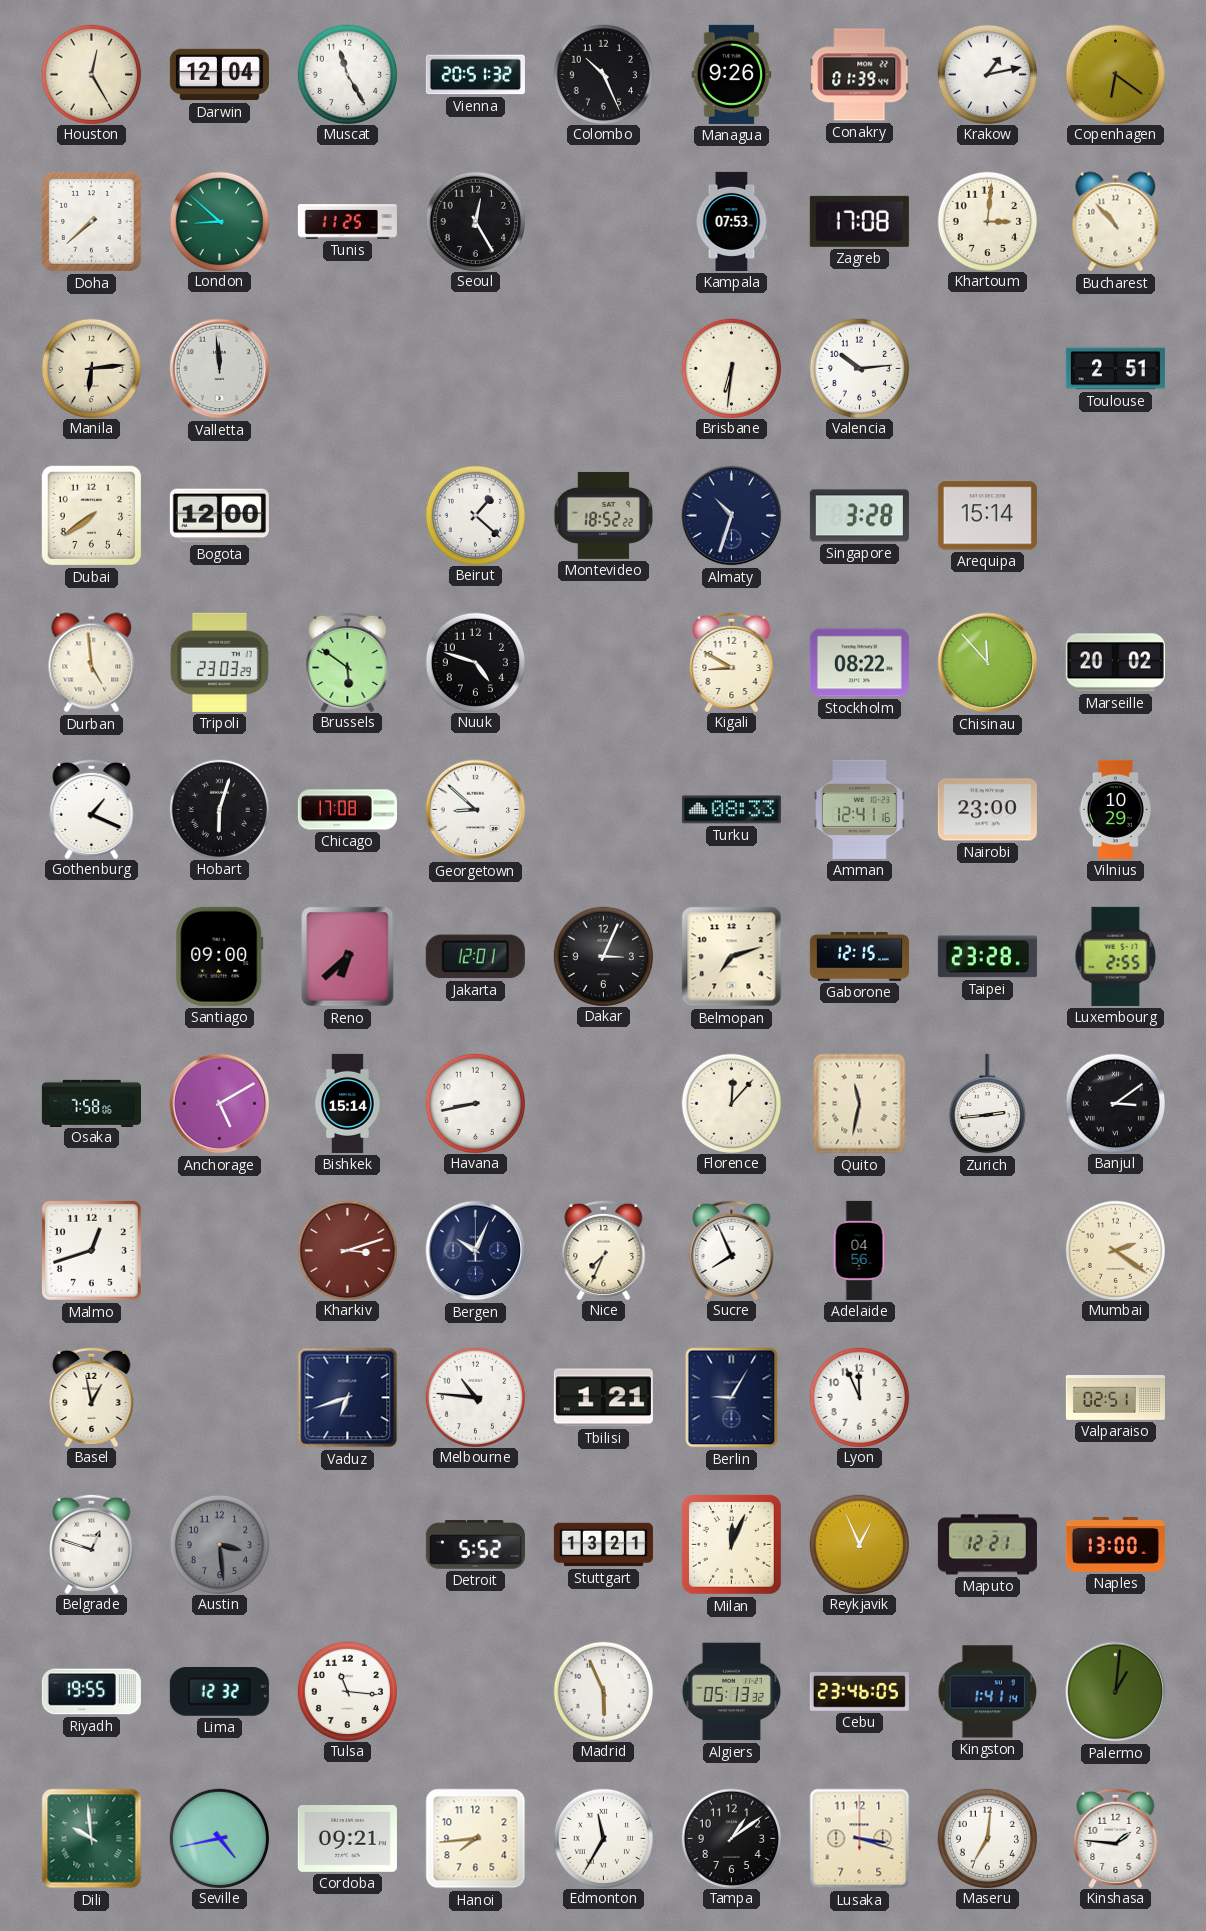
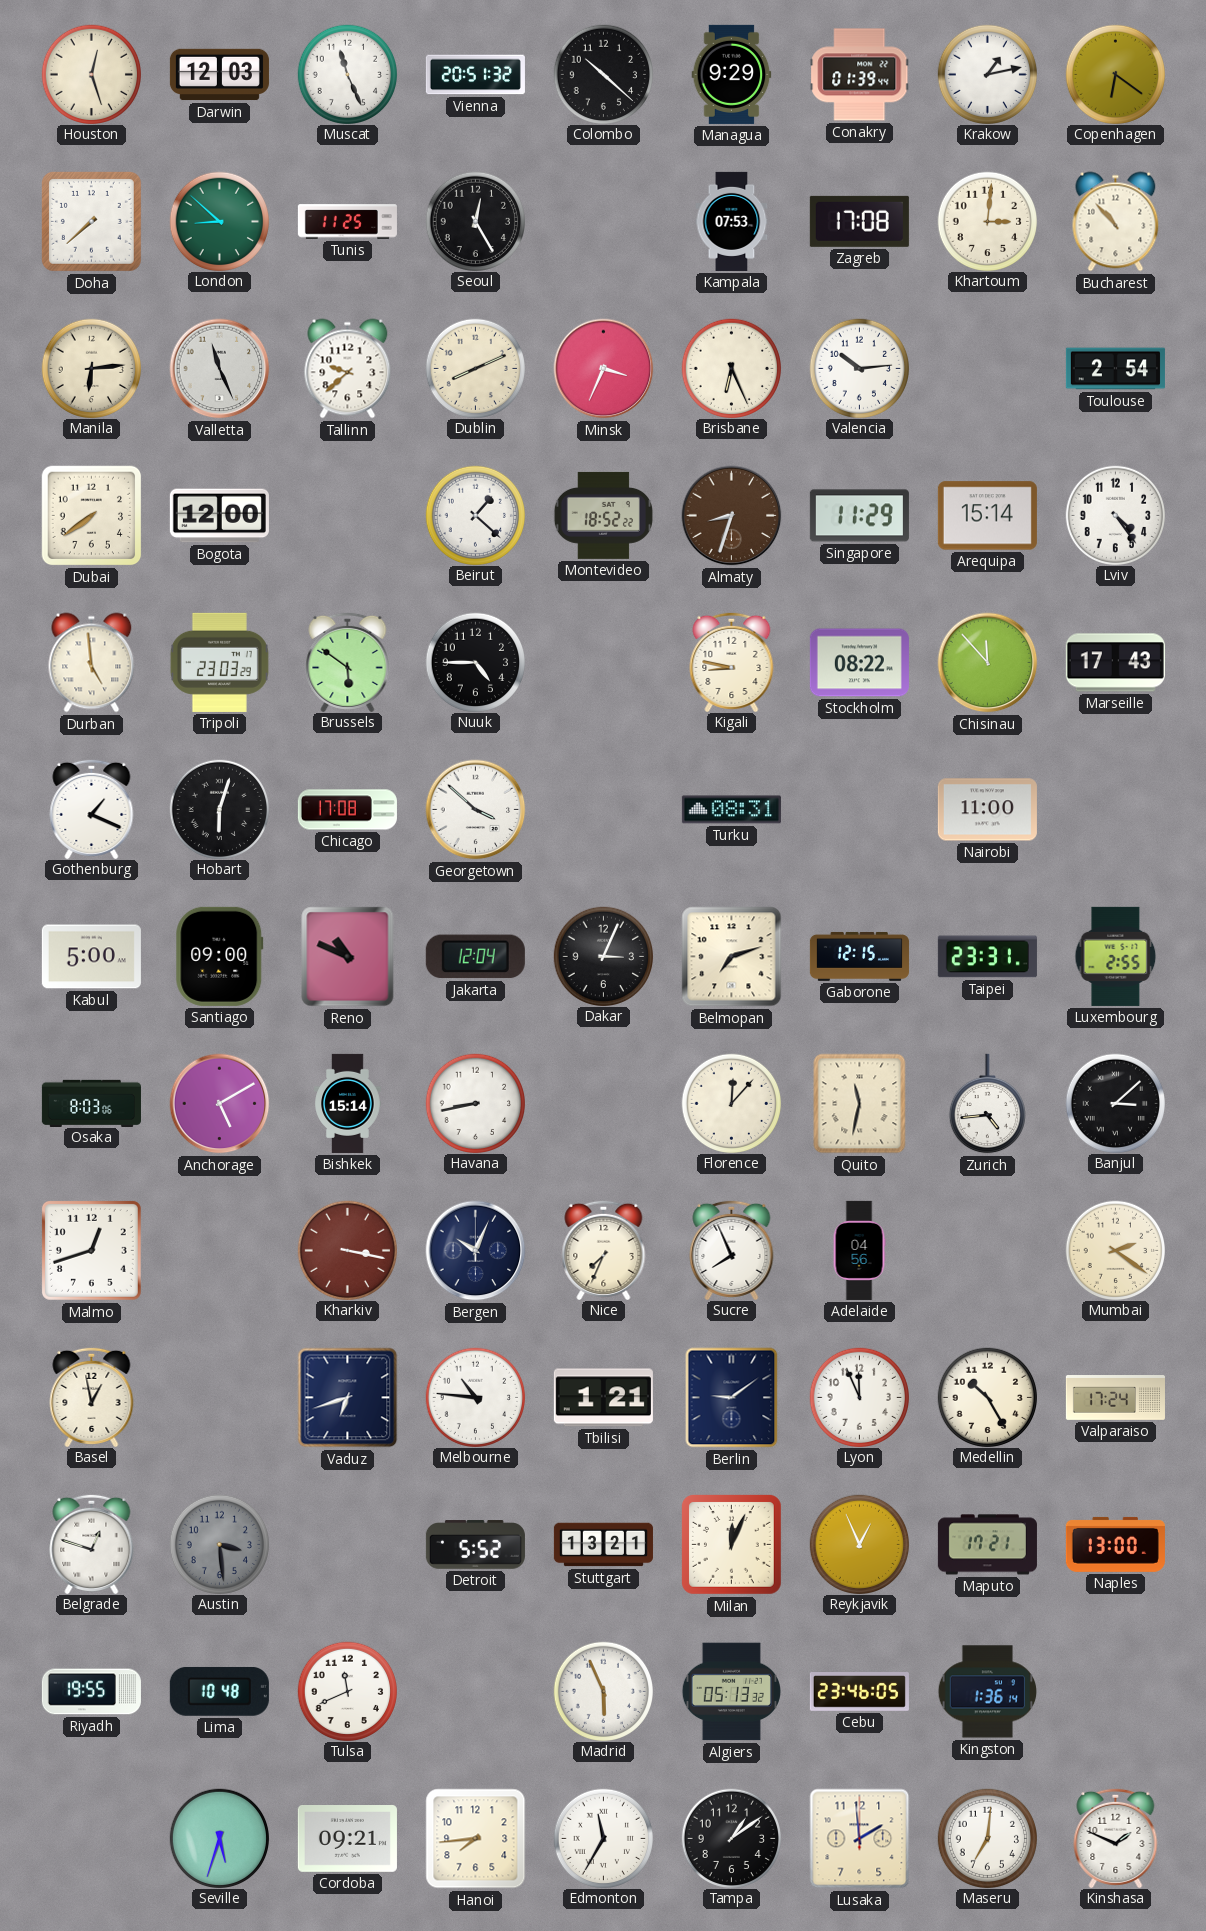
Houston: 12:25 -> 12:27 (91, 74)
Darwin: 12:04 -> 12:03 (219, 75)
Muscat: 11:25 -> 11:26 (347, 74)
Colombo: 10:26 -> 10:22 (603, 74)
Managua: 9:26 -> 9:29 (732, 74)
Valletta: 11:59 -> 11:26 (220, 369)
Tallinn: none -> 9:38 (348, 369)
Dublin: none -> 8:11 (475, 368)
Minsk: none -> 3:34 (604, 369)
Brisbane: 6:31 -> 6:26 (731, 368)
Toulouse: 2:51 -> 2:54 (1115, 369)
Almaty: 10:33 -> 8:33 (732, 516)
Almaty dial: navy -> brown (732, 516)
Singapore: 3:28 -> 11:29 (859, 516)
Lviv: none -> 4:24 (1115, 515)
Nuuk: 4:48 -> 4:45 (475, 662)
Kigali: 8:50 -> 8:47 (732, 661)
Marseille: 20:02 -> 17:43 (1115, 663)
Georgetown: 8:52 -> 3:52 (476, 810)
Turku: 08:33 -> 08:31 (731, 810)
Amman: 12:41 -> none (860, 809)
Nairobi: 23:00 -> 11:00 (987, 810)
Vilnius: 10:29 -> none (1115, 809)
Kabul: none -> 5:00 (91, 957)
Reno: 6:38 -> 10:49 (348, 957)
Jakarta: 12:01 -> 12:04 (475, 957)
Taipei: 23:28 -> 23:31 (987, 957)
Osaka: 7:58 -> 8:03 (91, 1103)
Zurich: 2:44 -> 4:44 (987, 1104)
Banjul: 3:09 -> 3:08 (1115, 1103)
Kharkiv: 3:12 -> 3:17 (347, 1250)
Berlin: 9:05 -> 9:09 (732, 1398)
Medellin: none -> 10:25 (987, 1397)
Valparaiso: 02:51 -> 17:24 (1115, 1398)
Maputo: 12:21 -> 17:21 (987, 1545)
Lima: 12:32 -> 10:48 (219, 1691)
Tulsa: 11:16 -> 11:41 (347, 1691)
Kingston: 1:41 -> 1:36 (988, 1692)
Palermo: 1:01 -> none (1116, 1692)
Dili: 9:59 -> none (92, 1839)
Seville: 4:43 -> 5:33 (219, 1838)
Lusaka: 3:18 -> 1:59 (860, 1839)
Kinshasa: 1:46 -> 1:49 (1116, 1837)
